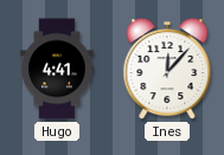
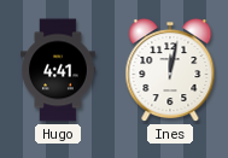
Ines: 12:07 -> 12:02 (170, 71)
